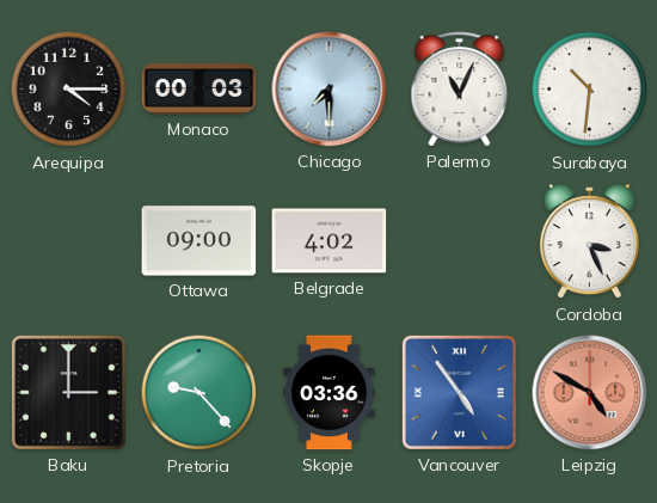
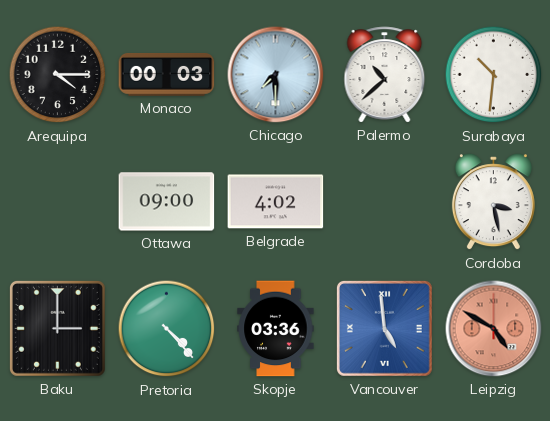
Palermo: 11:04 -> 10:38 (385, 75)
Cordoba: 3:26 -> 3:28 (493, 202)
Pretoria: 9:23 -> 4:23 (167, 329)
Vancouver: 4:54 -> 4:59 (384, 328)
